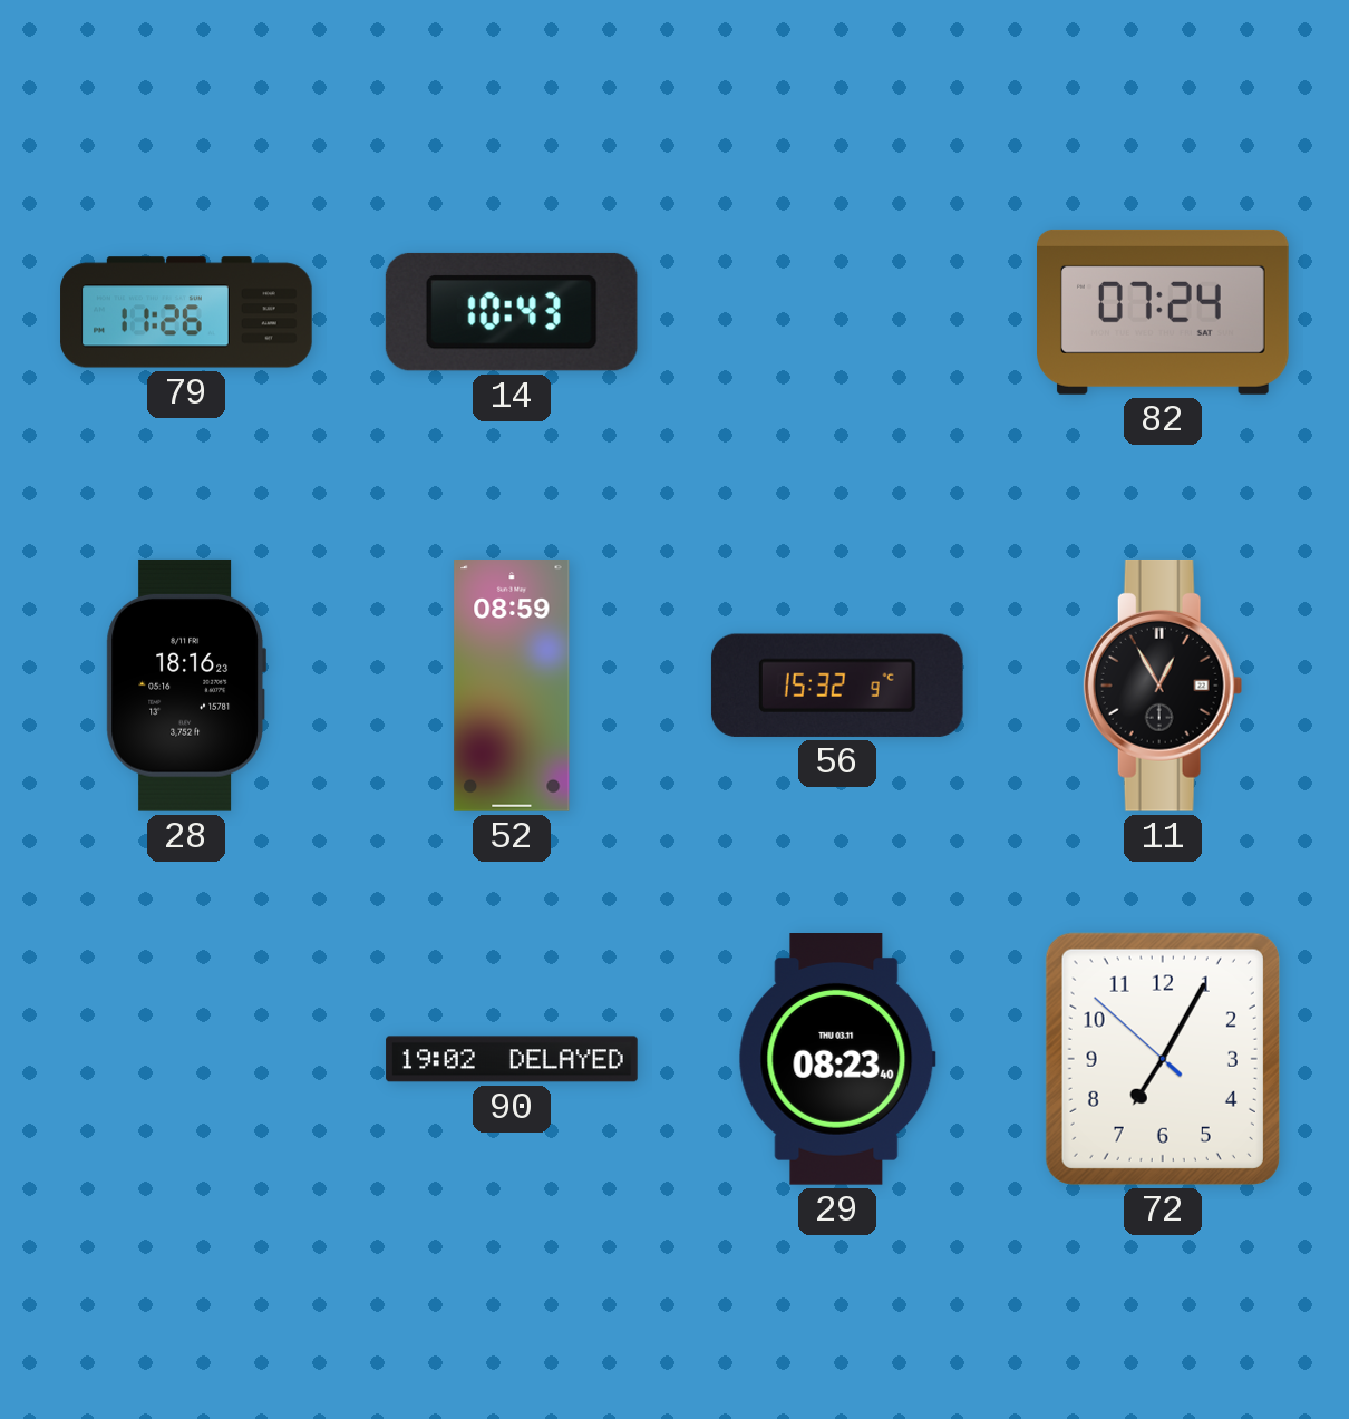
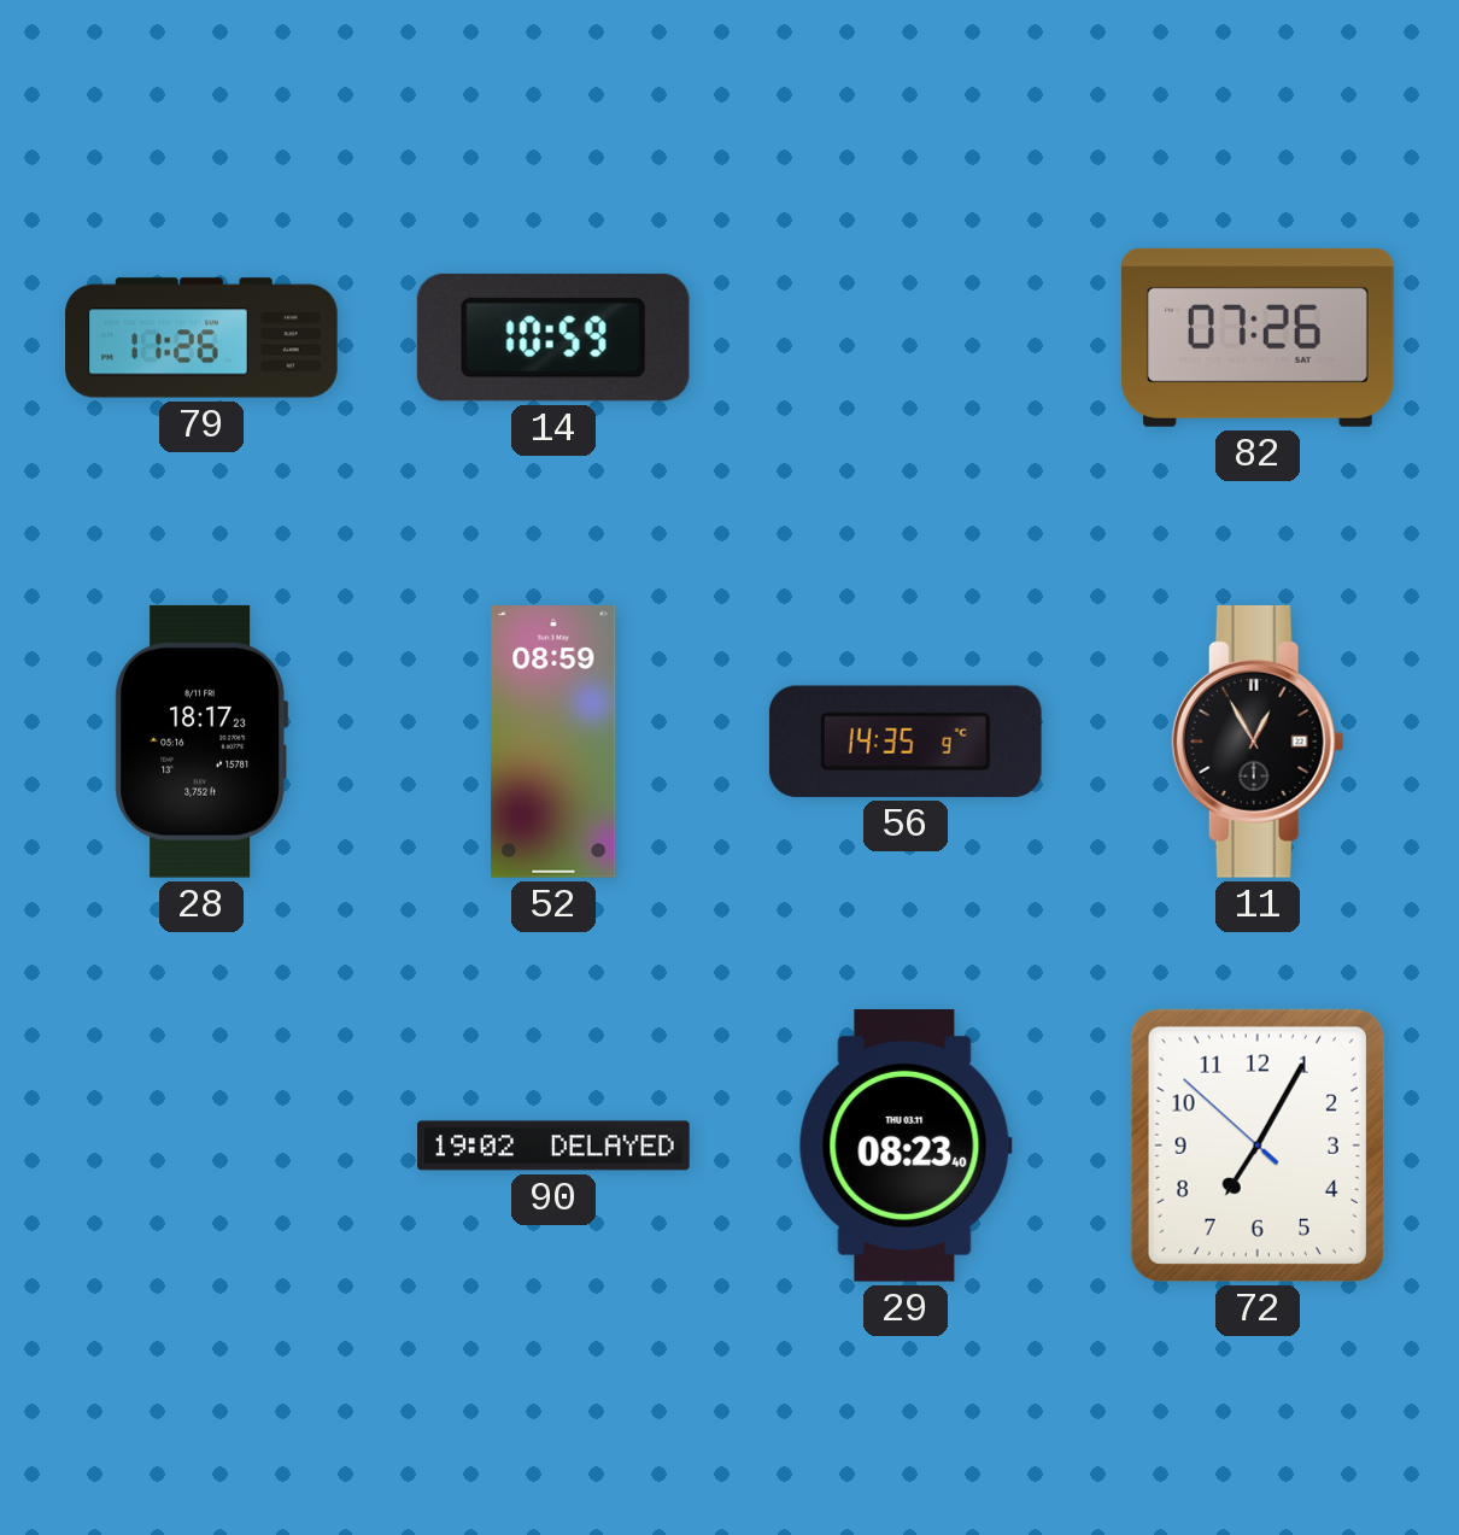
14: 10:43 -> 10:59 (553, 338)
82: 07:24 -> 07:26 (1259, 338)
28: 18:16 -> 18:17 (200, 742)
56: 15:32 -> 14:35 (906, 742)
